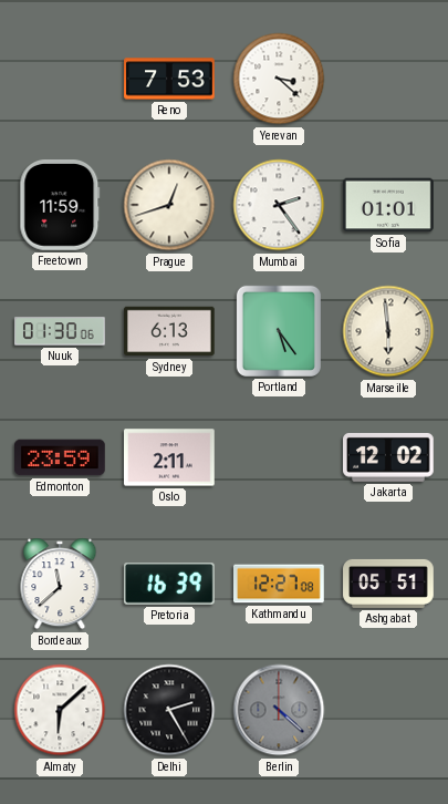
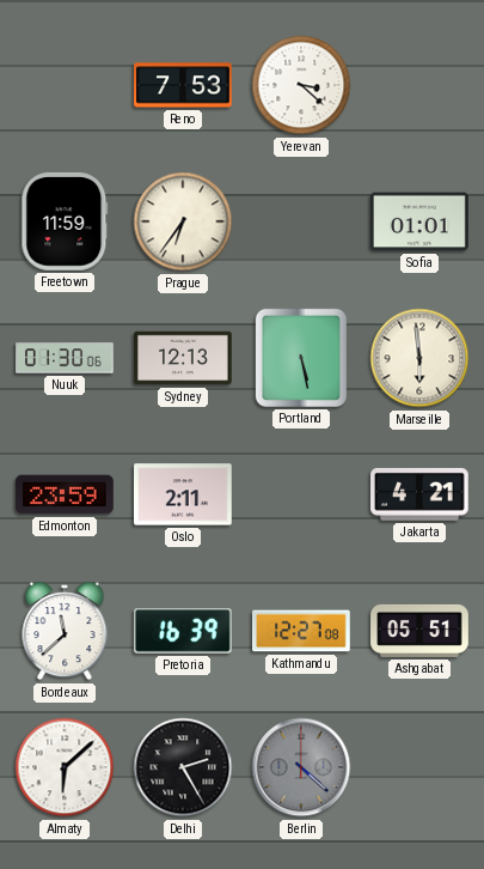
Prague: 12:42 -> 6:36 (183, 221)
Mumbai: 2:24 -> none (279, 205)
Sydney: 6:13 -> 12:13 (183, 358)
Portland: 5:24 -> 5:28 (301, 358)
Jakarta: 12:02 -> 4:21 (421, 494)
